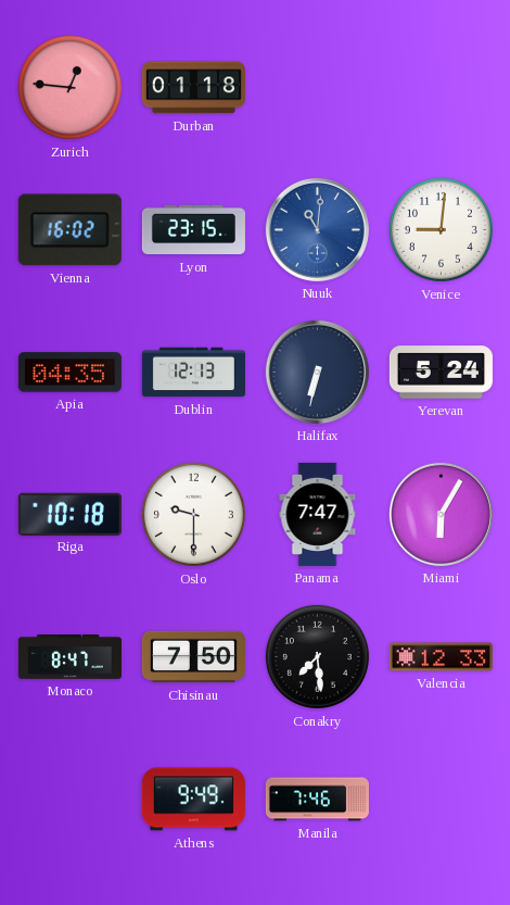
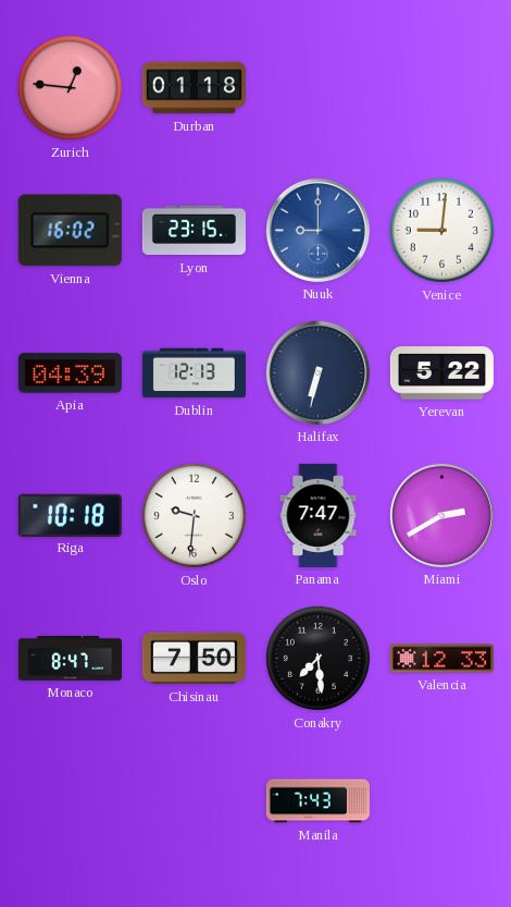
Nuuk: 11:01 -> 9:00 (317, 230)
Apia: 04:35 -> 04:39 (70, 373)
Yerevan: 5:24 -> 5:22 (441, 373)
Oslo: 9:30 -> 9:31 (194, 515)
Miami: 6:05 -> 2:40 (441, 515)
Athens: 9:49 -> none (193, 800)
Manila: 7:46 -> 7:43 (317, 801)
